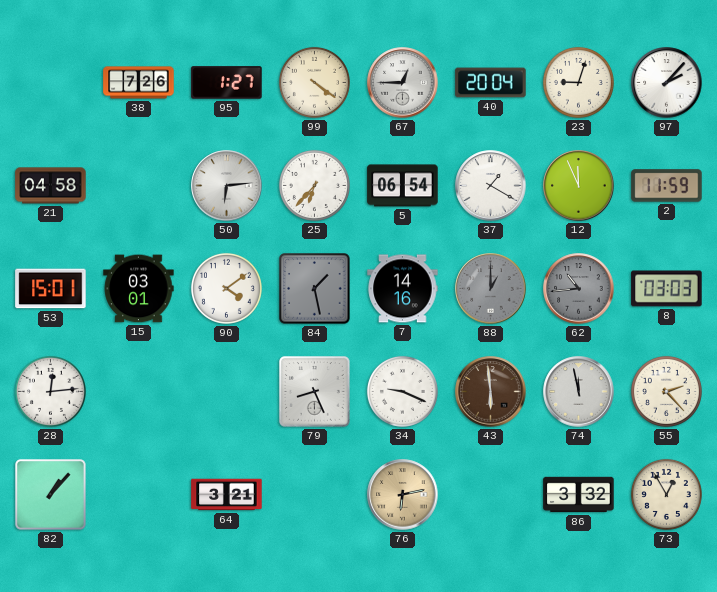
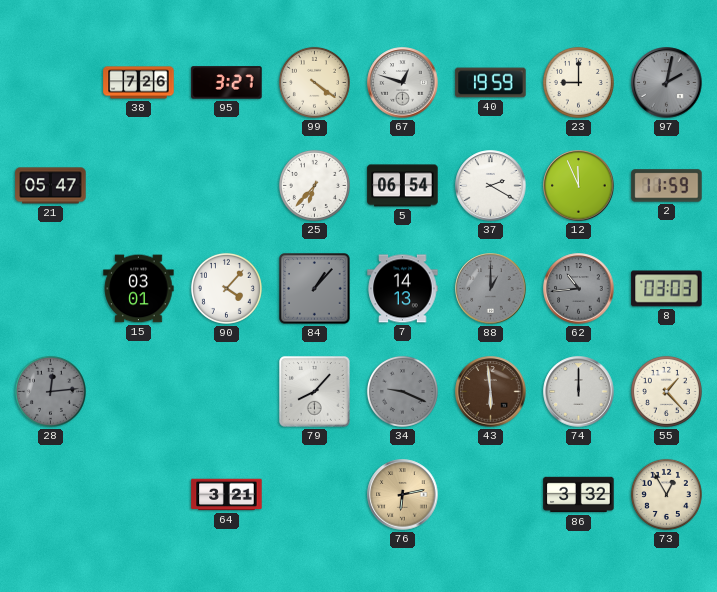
95: 1:27 -> 3:27 (227, 83)
67: 12:45 -> 12:48 (403, 83)
40: 20:04 -> 19:59 (491, 83)
23: 9:03 -> 9:00 (578, 82)
97: 2:07 -> 2:02 (667, 83)
97 dial: white -> grey (667, 83)
21: 04:58 -> 05:47 (51, 186)
50: 6:14 -> none (227, 186)
37: 1:20 -> 2:20 (491, 186)
53: 15:01 -> none (51, 289)
90: 4:09 -> 4:07 (226, 288)
84: 1:28 -> 1:07 (315, 289)
7: 14:16 -> 14:13 (403, 289)
28 dial: white -> grey (50, 391)
79: 8:26 -> 8:07 (315, 392)
34 dial: white -> grey (402, 391)
74: 11:58 -> 12:00 (579, 392)
55: 2:23 -> 1:23 (666, 391)
82: 1:07 -> none (51, 495)
